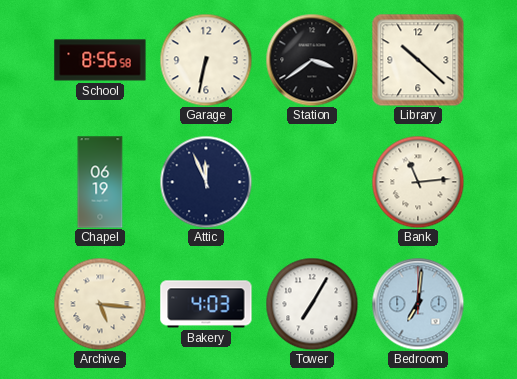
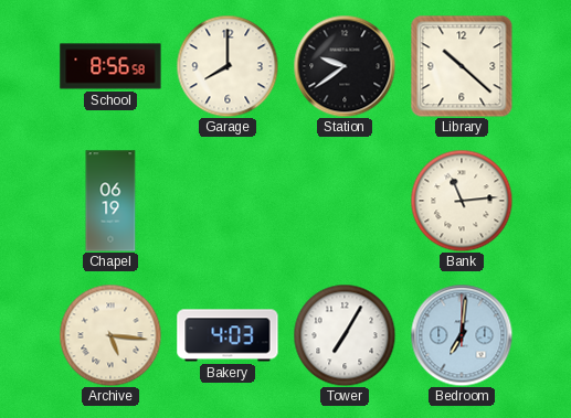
Garage: 6:32 -> 8:00 (228, 66)
Station: 3:39 -> 9:39 (345, 66)
Attic: 11:56 -> none (206, 182)
